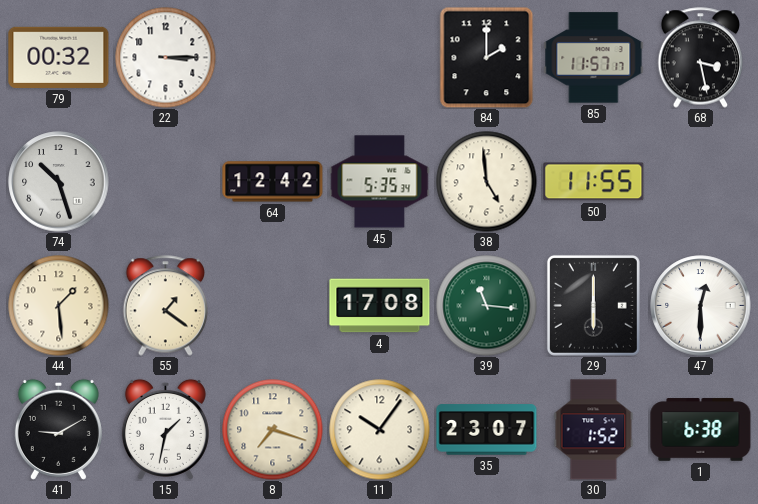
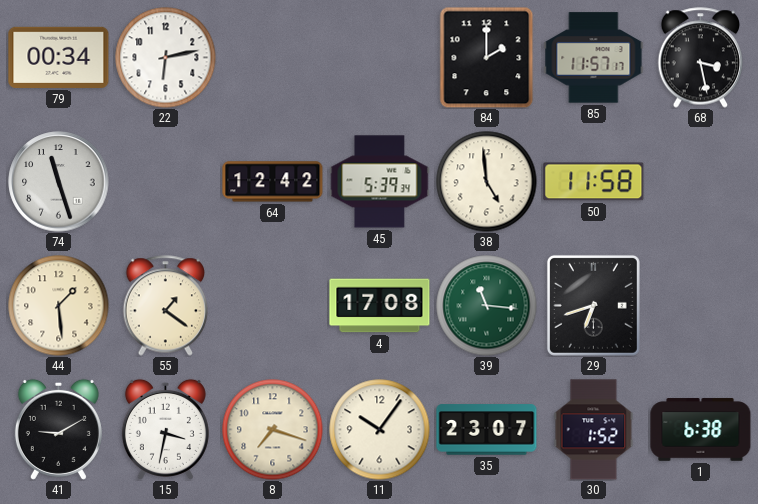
79: 00:32 -> 00:34 (59, 57)
22: 3:15 -> 6:13 (166, 58)
74: 10:27 -> 11:27 (59, 182)
45: 5:35 -> 5:39 (380, 182)
50: 11:55 -> 11:58 (594, 182)
29: 6:00 -> 6:42 (593, 305)
47: 12:30 -> none (701, 306)
15: 1:32 -> 3:32 (165, 429)
